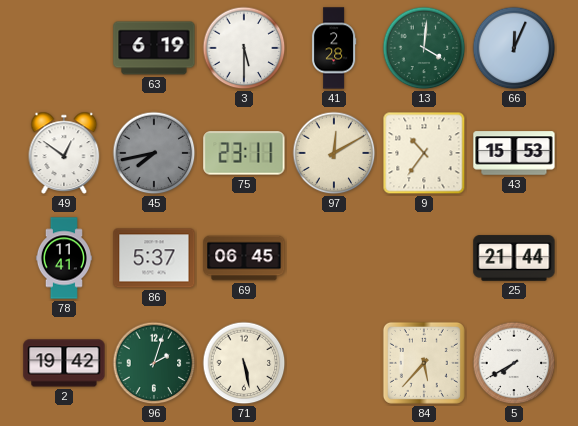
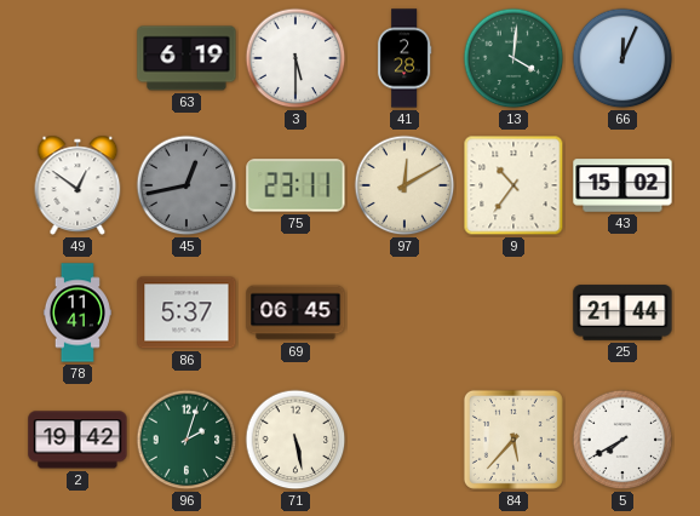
45: 7:43 -> 12:43 (187, 185)
43: 15:53 -> 15:02 (622, 185)
